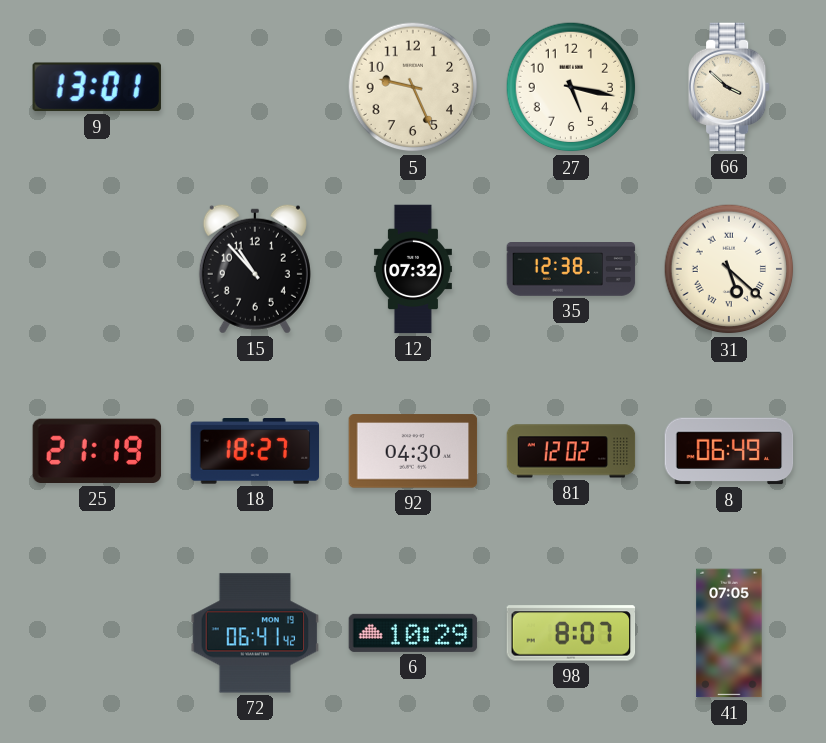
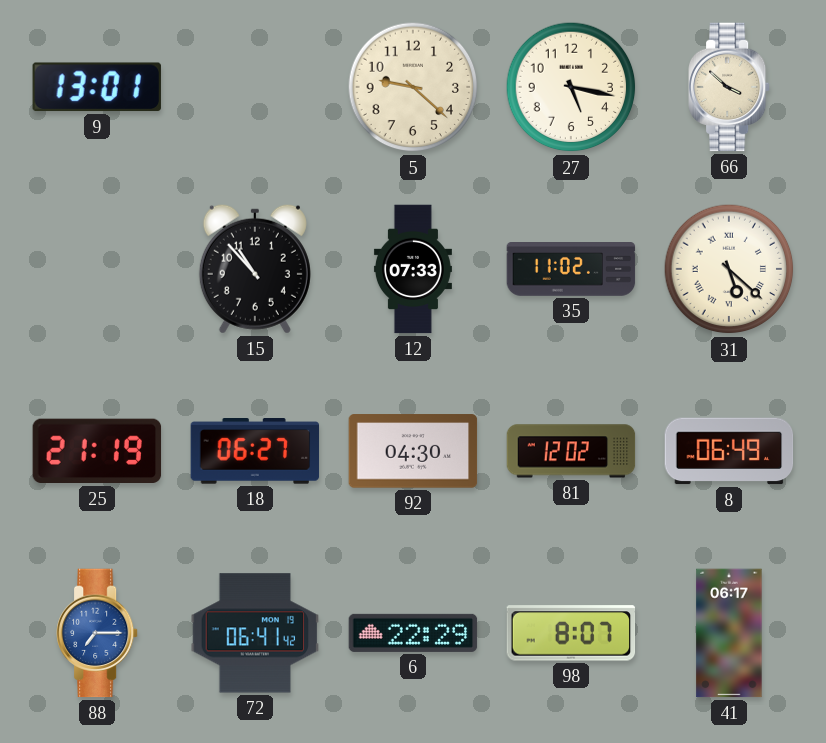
5: 9:26 -> 9:22 (413, 87)
12: 07:32 -> 07:33 (413, 269)
35: 12:38 -> 11:02 (571, 270)
18: 18:27 -> 06:27 (255, 451)
88: none -> 7:15 (98, 633)
6: 10:29 -> 22:29 (413, 633)
41: 07:05 -> 06:17 (729, 633)
